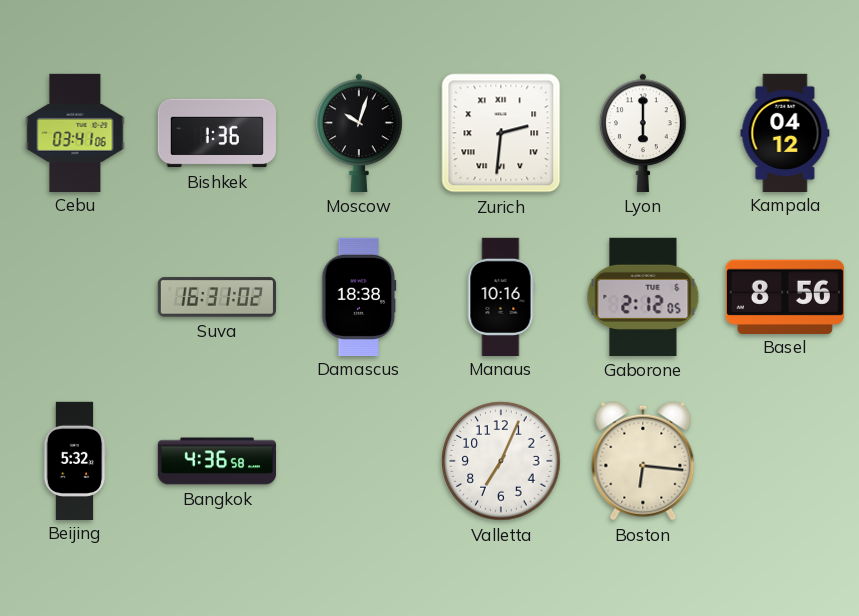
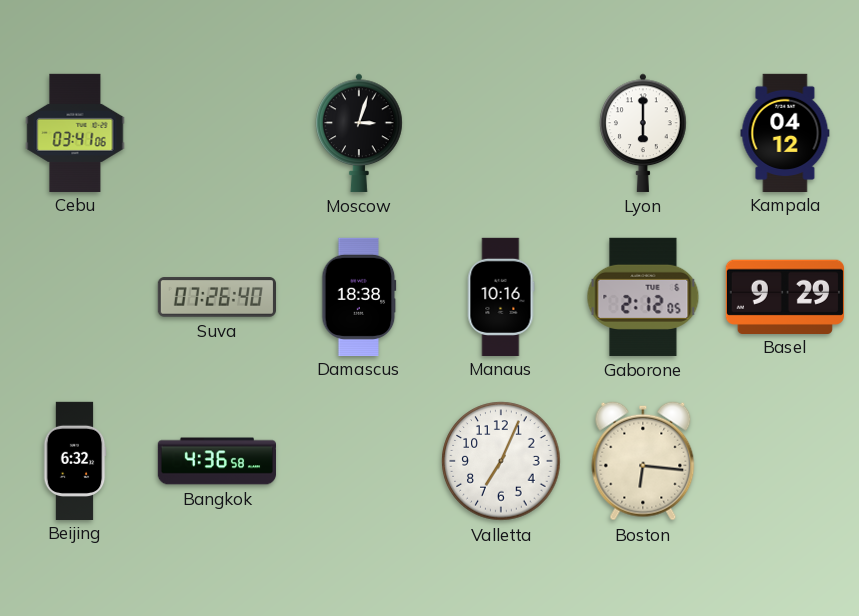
Bishkek: 1:36 -> none (216, 133)
Moscow: 10:03 -> 3:03 (359, 133)
Zurich: 2:31 -> none (501, 133)
Suva: 16:31 -> 07:26 (216, 297)
Basel: 8:56 -> 9:29 (785, 296)
Beijing: 5:32 -> 6:32 (75, 460)
